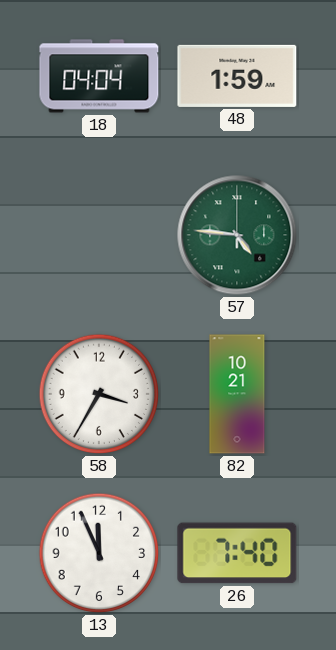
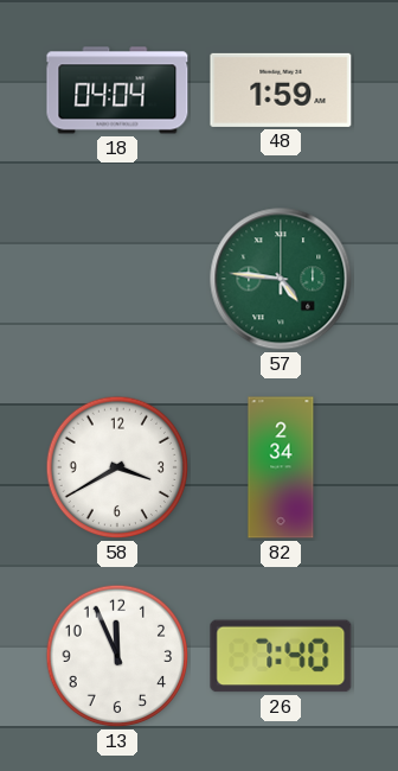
58: 3:35 -> 3:40 (117, 467)
82: 10:21 -> 2:34 (281, 467)
